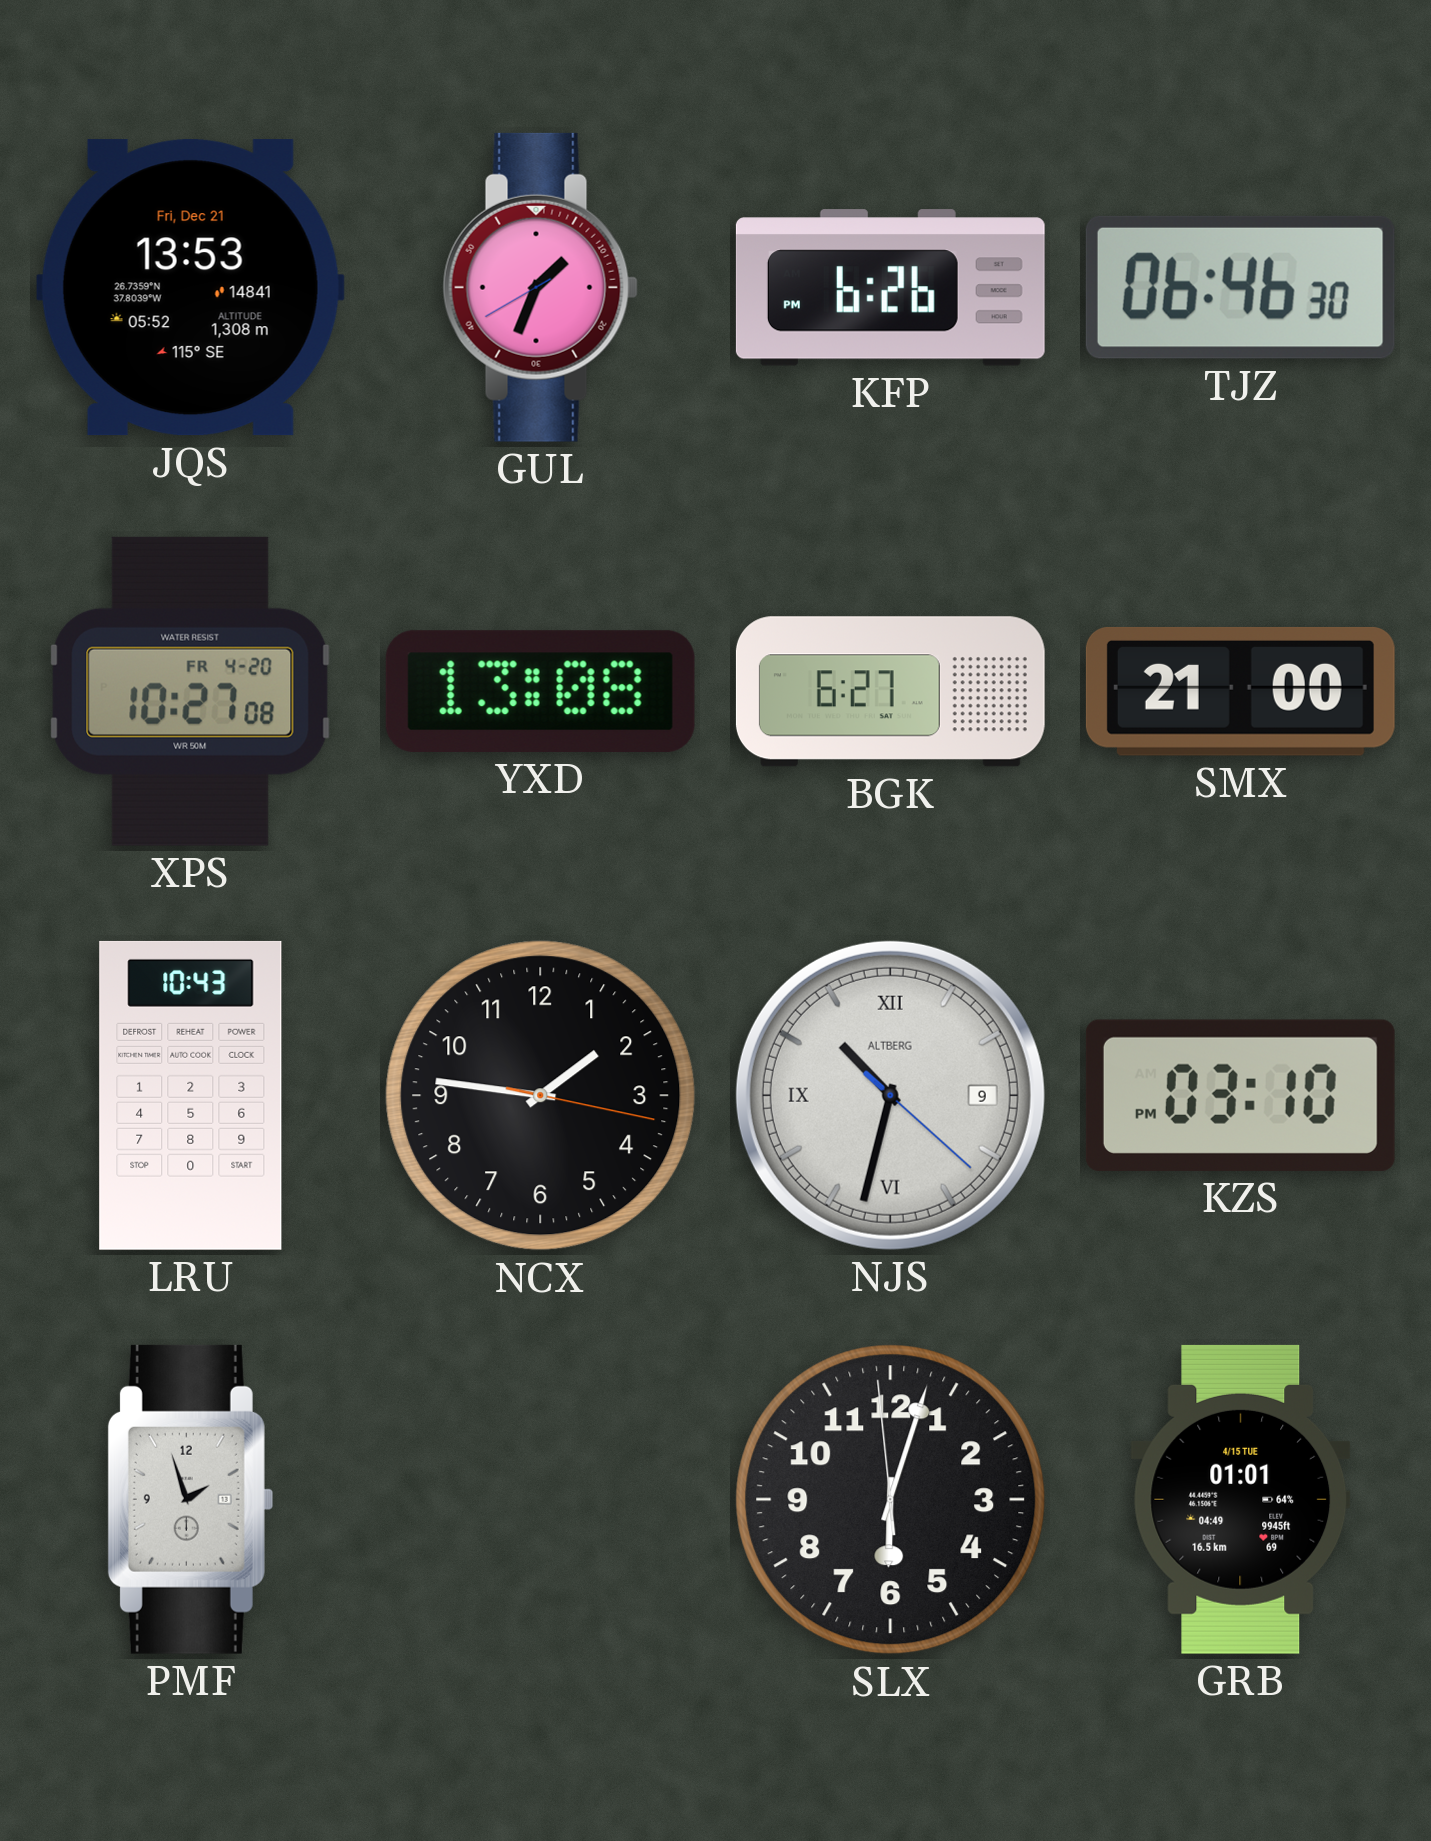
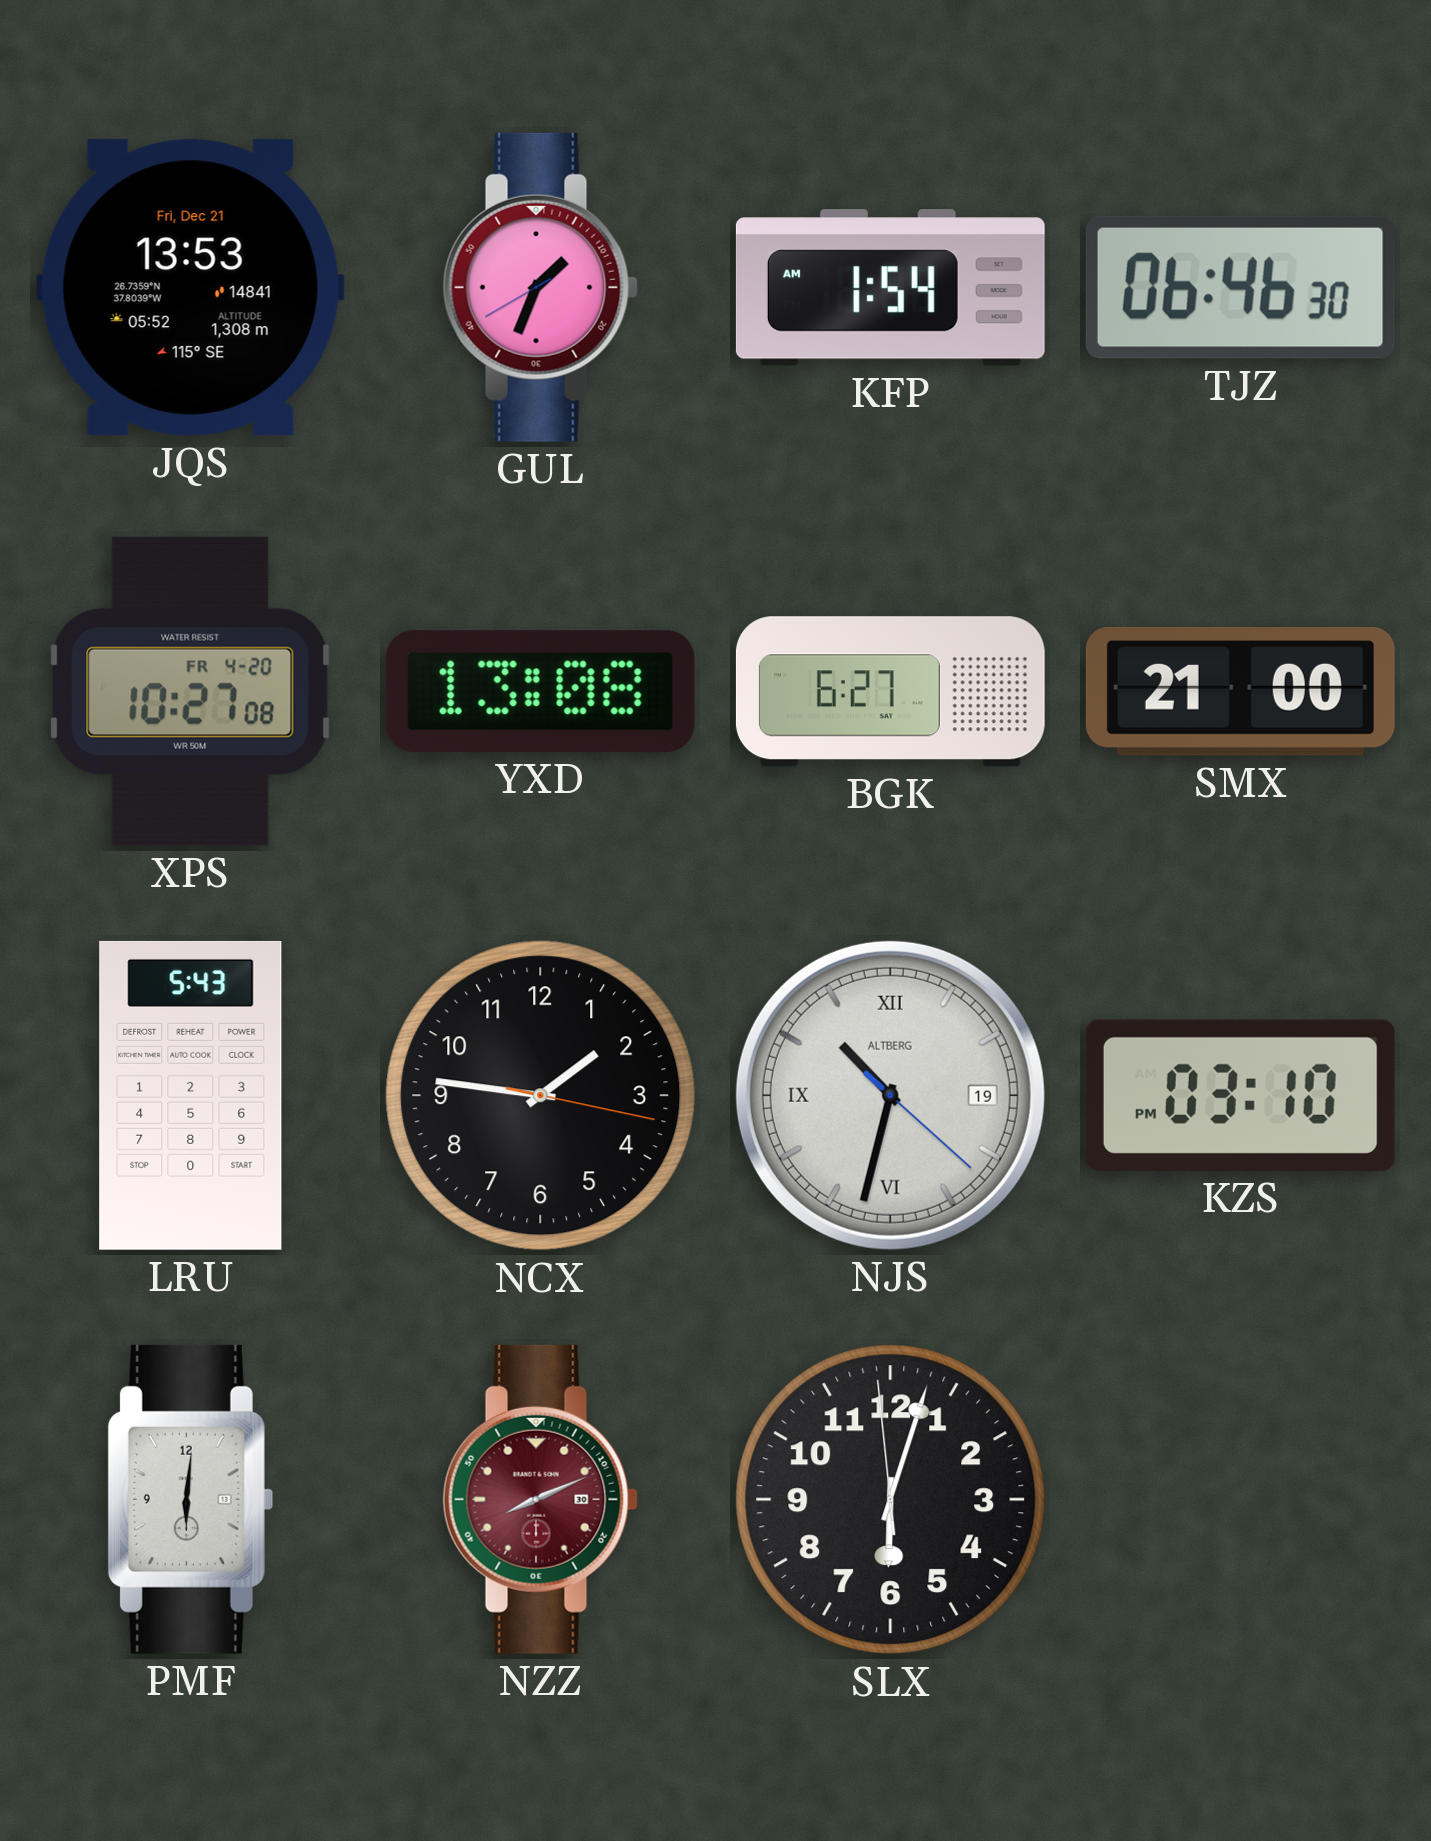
KFP: 6:26 -> 1:54 (890, 288)
LRU: 10:43 -> 5:43 (191, 1095)
NJS date: 9 -> 19 (890, 1095)
PMF: 1:57 -> 6:01 (190, 1499)
NZZ: none -> 8:11 (540, 1499)
GRB: 01:01 -> none (1241, 1499)
